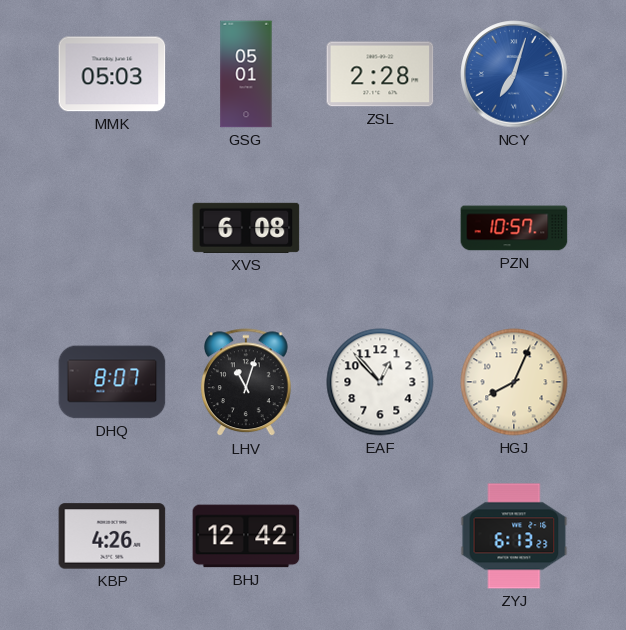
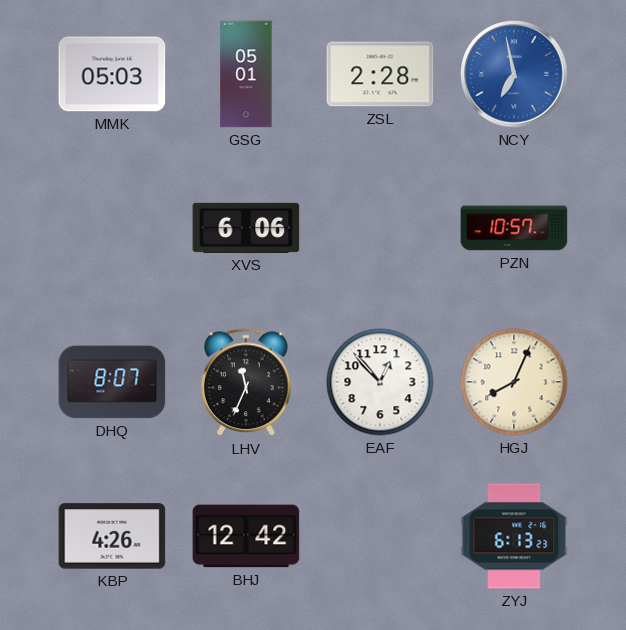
NCY: 7:03 -> 6:58 (514, 74)
XVS: 6:08 -> 6:06 (246, 228)
LHV: 11:03 -> 11:34 (246, 383)
